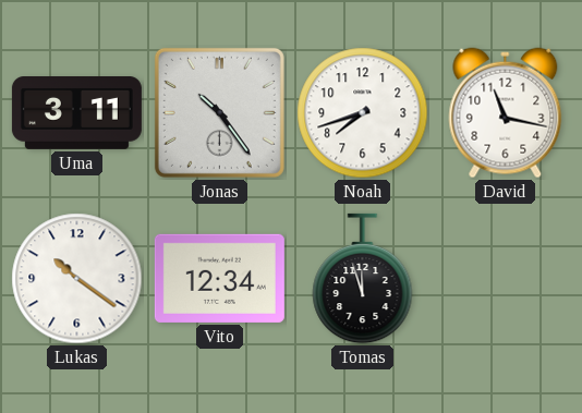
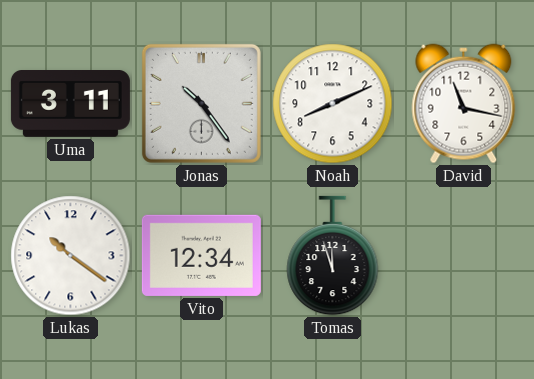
Noah: 7:42 -> 8:11 (333, 104)
